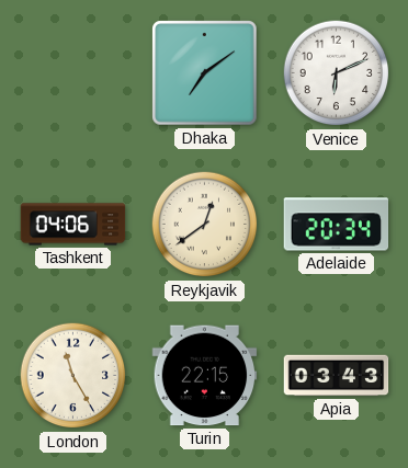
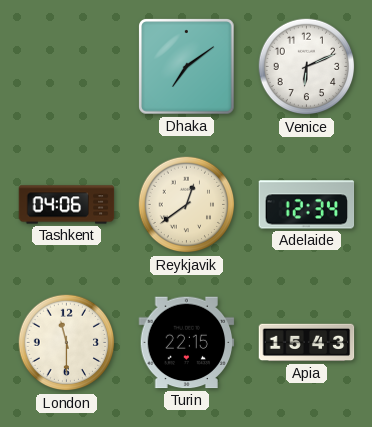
Adelaide: 20:34 -> 12:34 (307, 205)
London: 11:25 -> 11:30 (67, 343)
Apia: 03:43 -> 15:43 (307, 343)
